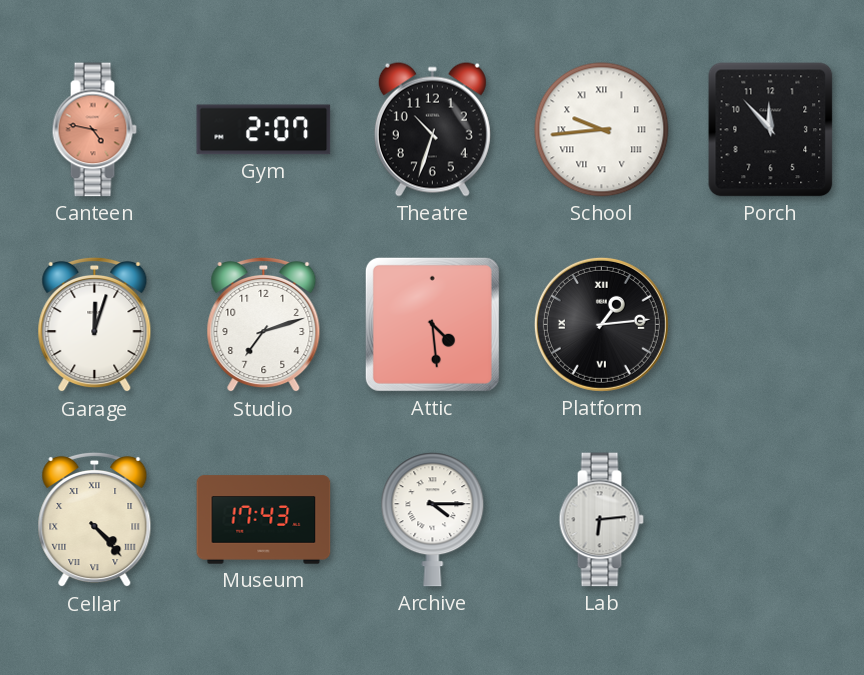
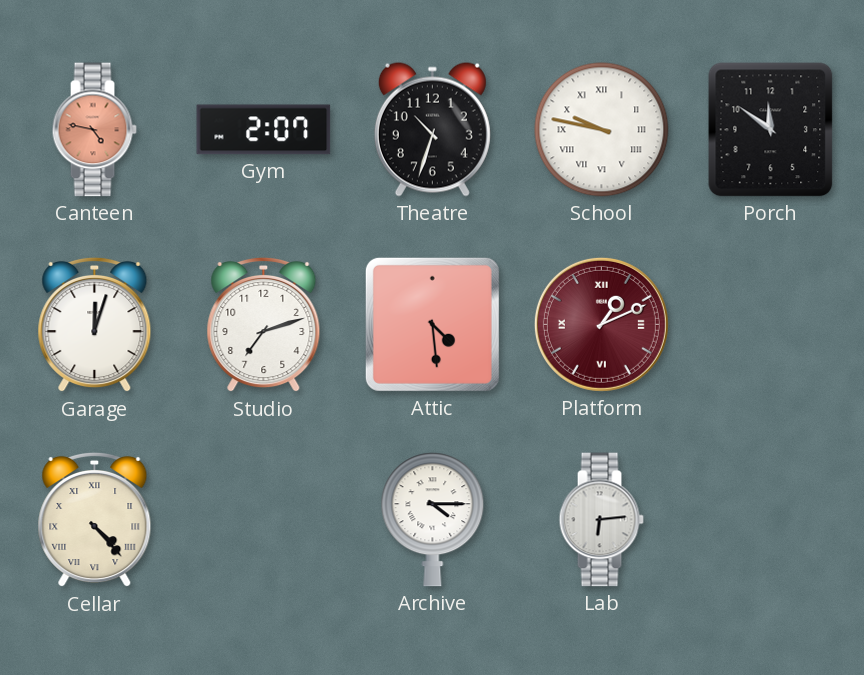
School: 9:44 -> 9:47 (602, 130)
Porch: 11:53 -> 11:51 (771, 130)
Platform: 1:14 -> 1:11 (601, 324)
Platform dial: black -> burgundy (601, 324)
Museum: 17:43 -> none (264, 520)
